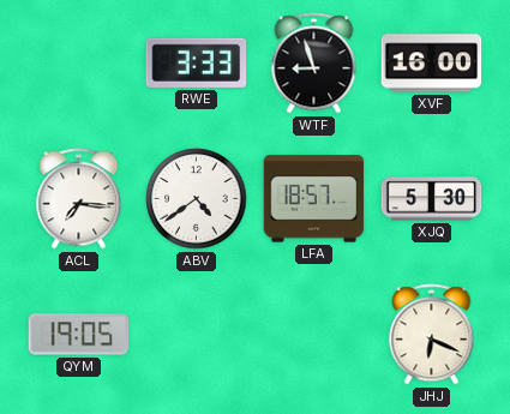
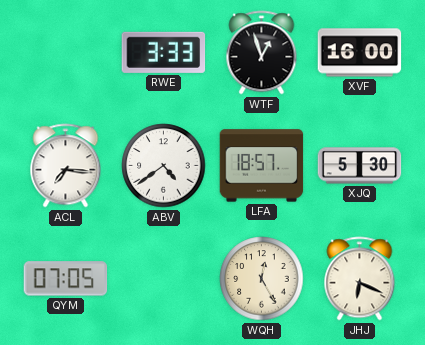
WTF: 8:57 -> 12:57 (262, 53)
QYM: 19:05 -> 07:05 (66, 279)
WQH: none -> 12:25 (262, 279)
